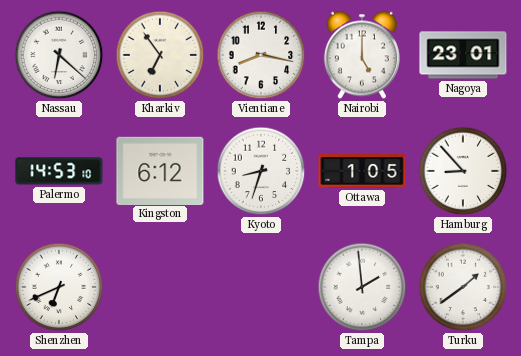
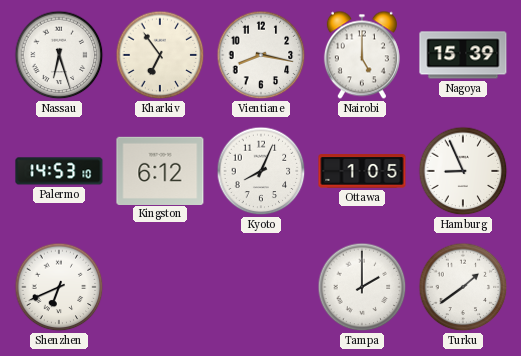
Nassau: 6:22 -> 6:27 (59, 55)
Nagoya: 23:01 -> 15:39 (463, 55)
Kyoto: 8:33 -> 8:04 (261, 171)
Hamburg: 8:53 -> 8:56 (463, 171)
Tampa: 1:59 -> 2:00 (362, 287)
